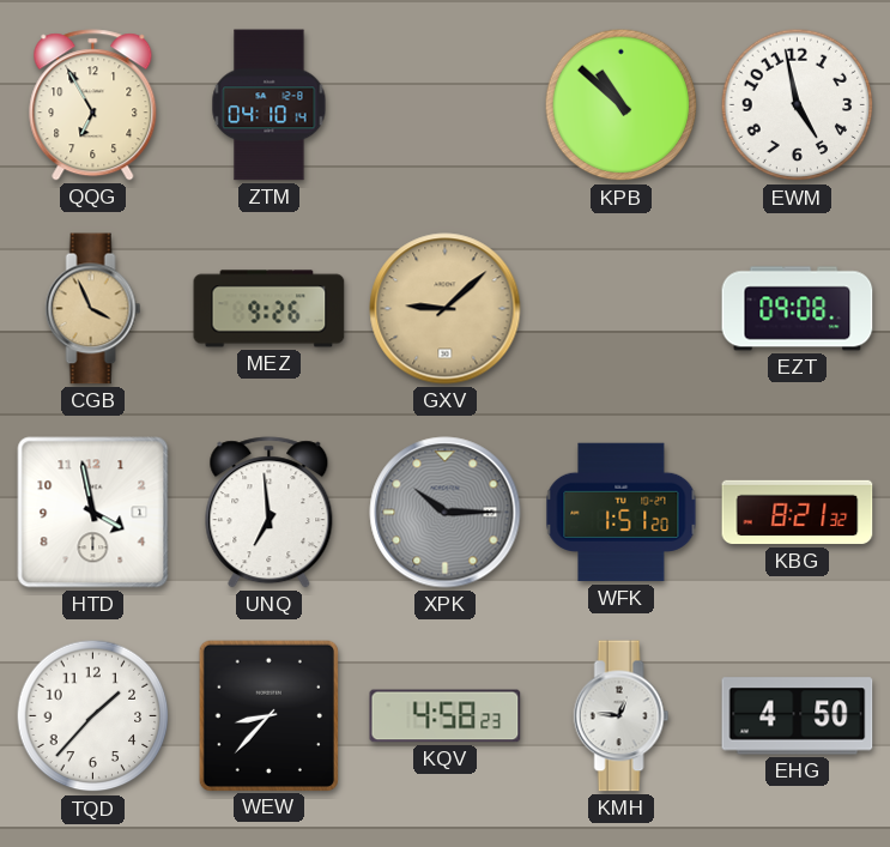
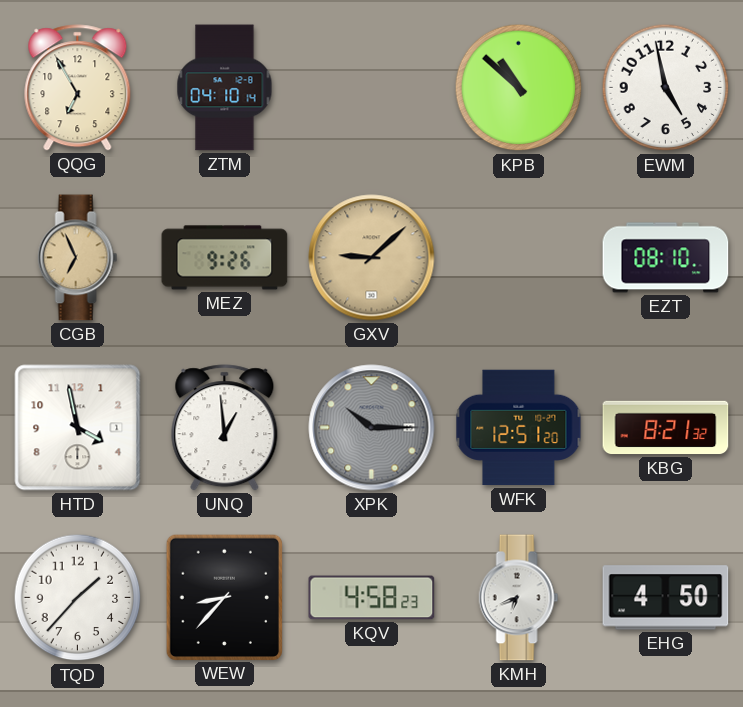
CGB: 3:56 -> 6:56 (78, 258)
EZT: 09:08 -> 08:10 (666, 258)
UNQ: 6:59 -> 12:59 (225, 428)
WFK: 1:51 -> 12:51 (519, 428)
KMH: 12:46 -> 6:41 (519, 598)
